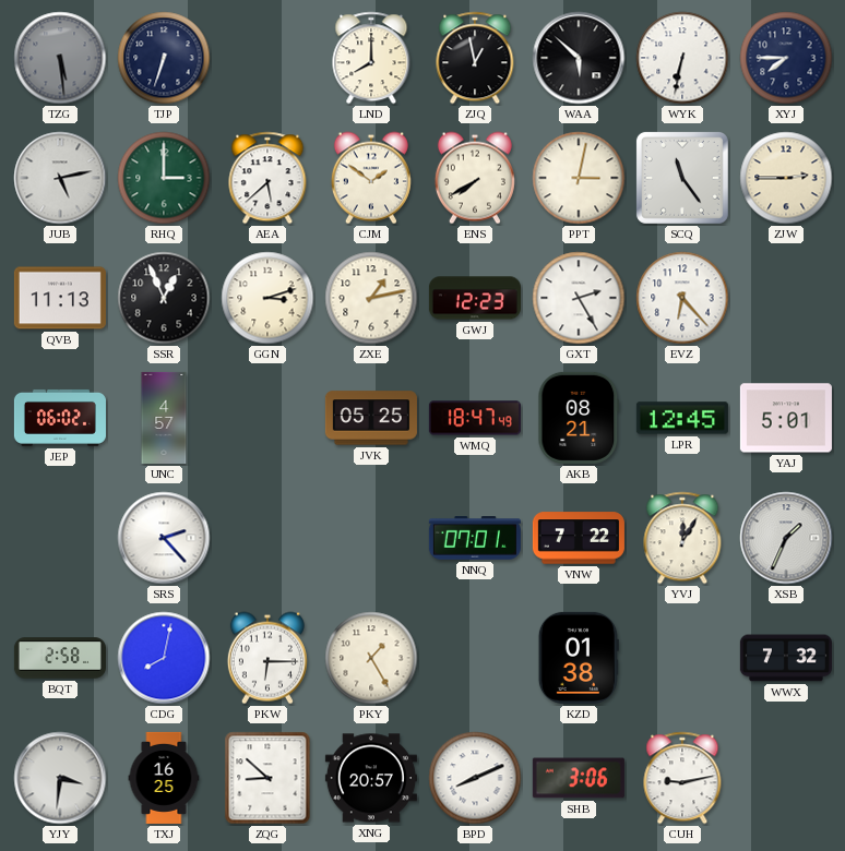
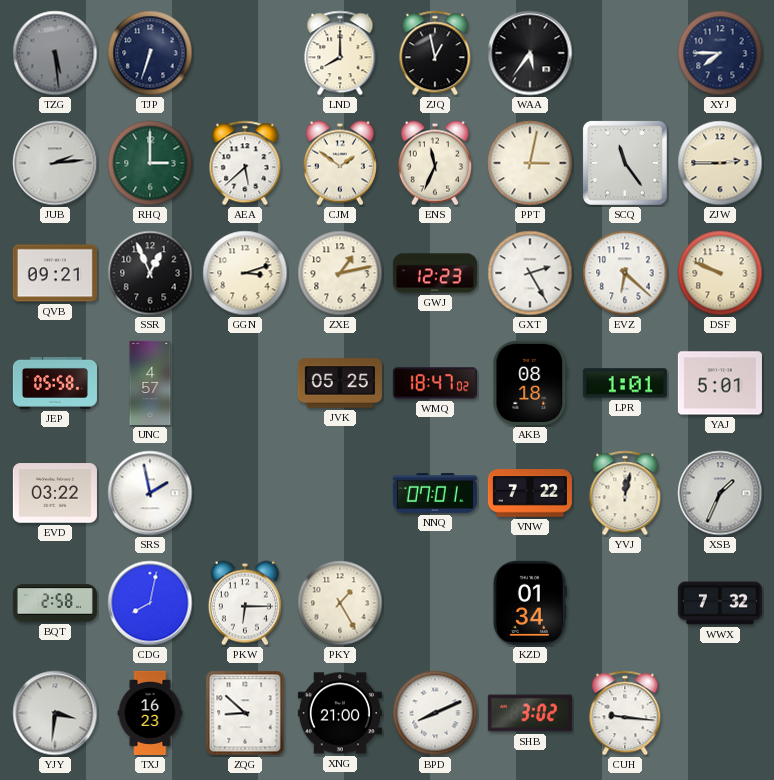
WAA: 5:52 -> 5:36 (530, 53)
WYK: 6:32 -> none (682, 58)
JUB: 5:13 -> 2:14 (55, 163)
ENS: 7:40 -> 11:34 (435, 163)
QVB: 11:13 -> 09:21 (55, 273)
EVZ: 6:23 -> 6:22 (625, 273)
DSF: none -> 9:49 (720, 273)
JEP: 06:02 -> 05:58 (55, 383)
WMQ: 18:47:49 -> 18:47:02 (435, 383)
AKB: 08:21 -> 08:18 (530, 383)
LPR: 12:45 -> 1:01 (625, 383)
EVD: none -> 03:22 (55, 493)
SRS: 2:23 -> 1:58 (150, 493)
YVJ: 12:05 -> 12:02 (625, 493)
KZD: 01:38 -> 01:34 (530, 603)
TXJ: 16:25 -> 16:23 (150, 713)
XNG: 20:57 -> 21:00 (340, 713)
SHB: 3:06 -> 3:02 (530, 713)
CUH: 9:13 -> 9:16 (625, 713)
